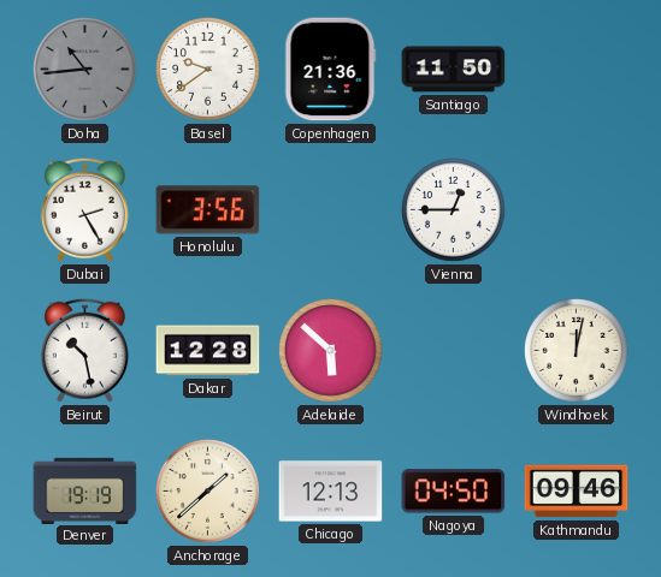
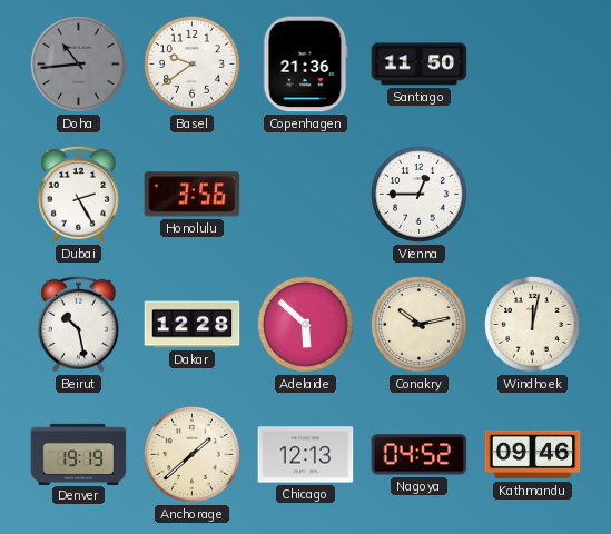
Conakry: none -> 10:13 (420, 325)
Nagoya: 04:50 -> 04:52 (420, 455)
